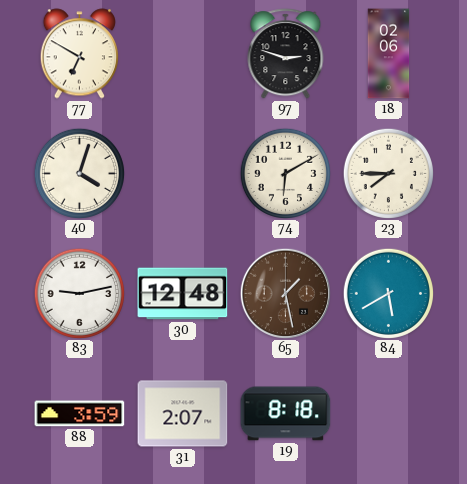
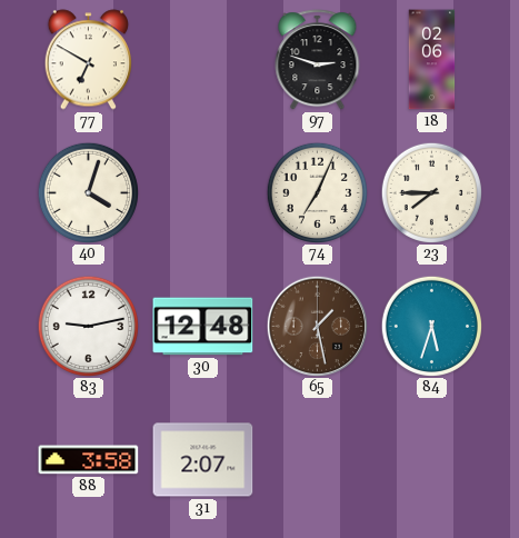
74: 6:10 -> 7:04 (317, 192)
84: 5:40 -> 5:33 (431, 326)
88: 3:59 -> 3:58 (89, 460)
19: 8:18 -> none (286, 414)
